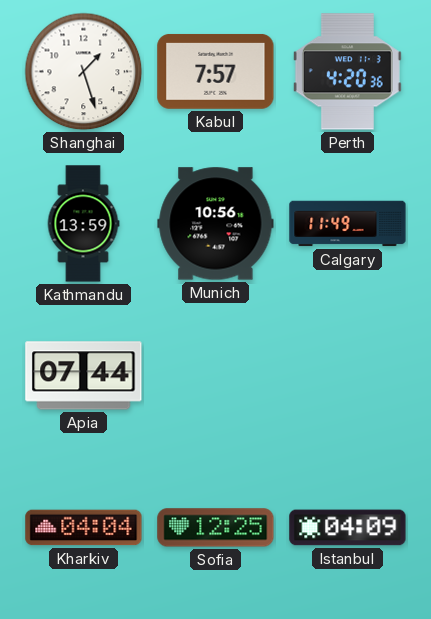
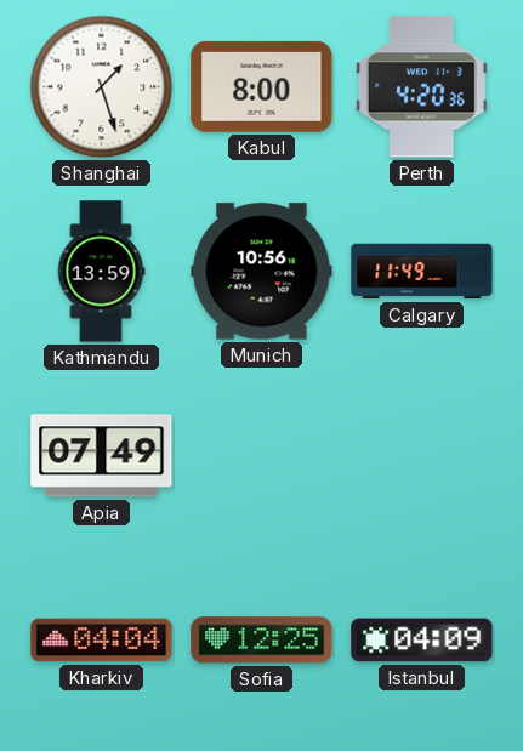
Kabul: 7:57 -> 8:00 (262, 86)
Apia: 07:44 -> 07:49 (102, 456)
